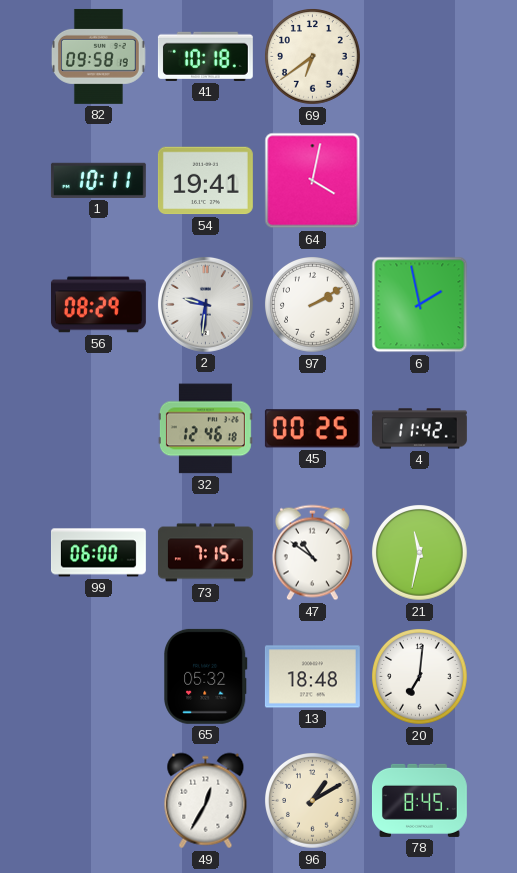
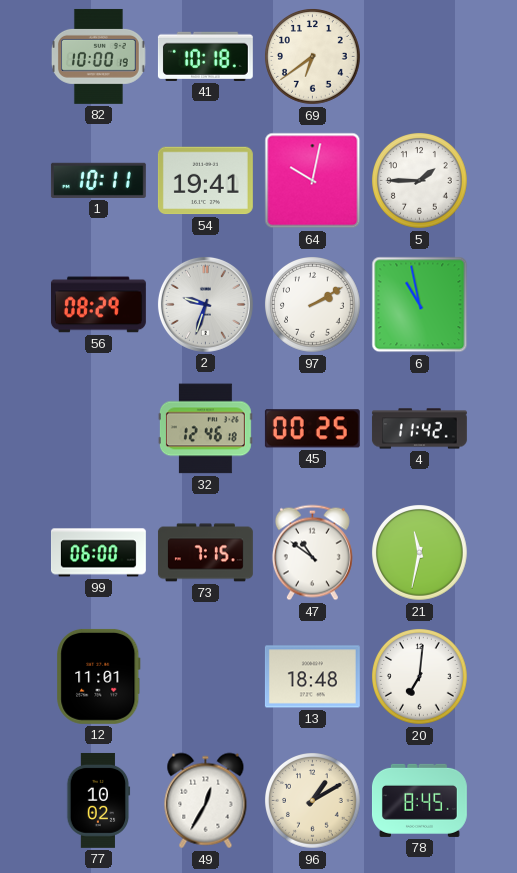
82: 09:58 -> 10:00 (99, 56)
64: 4:02 -> 10:02 (313, 181)
5: none -> 1:45 (420, 181)
2: 9:31 -> 9:33 (205, 304)
6: 1:58 -> 10:58 (420, 305)
12: none -> 11:01 (99, 676)
65: 05:32 -> none (206, 676)
77: none -> 10:02 (99, 800)
